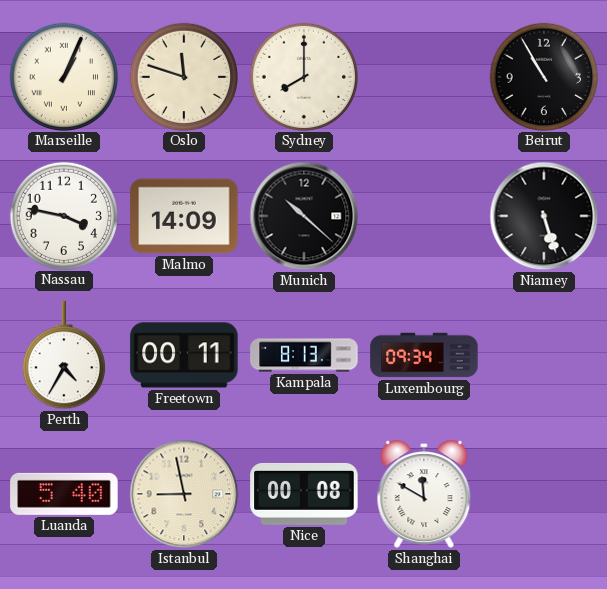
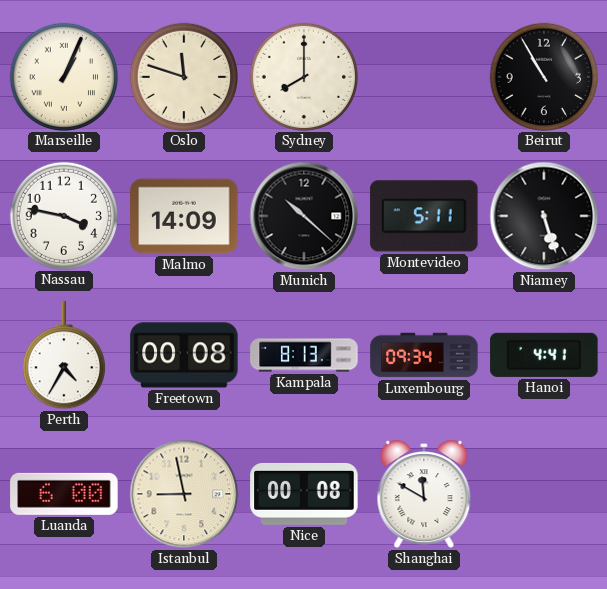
Montevideo: none -> 5:11 (424, 216)
Freetown: 00:11 -> 00:08 (184, 355)
Hanoi: none -> 4:41 (544, 355)
Luanda: 5:40 -> 6:00 (64, 494)
